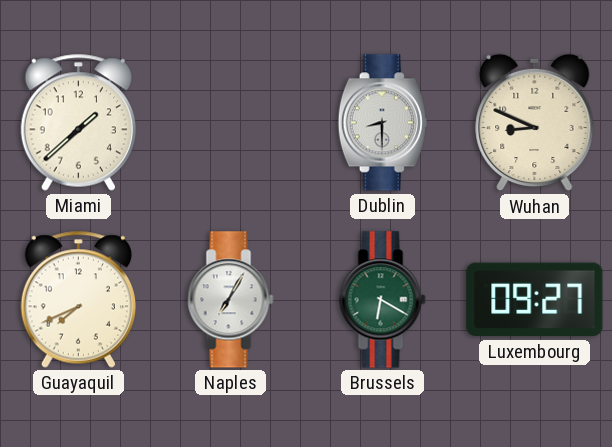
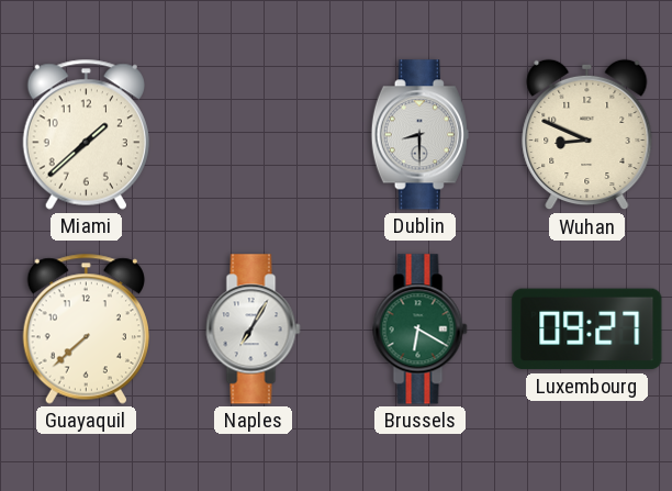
Guayaquil: 7:41 -> 7:38 (86, 328)
